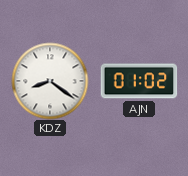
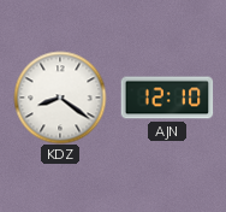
AJN: 01:02 -> 12:10 (167, 98)
